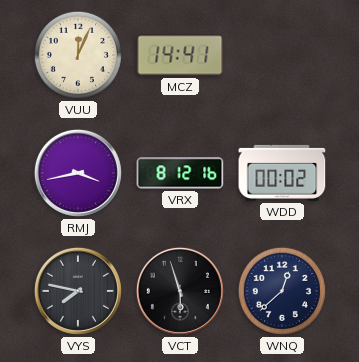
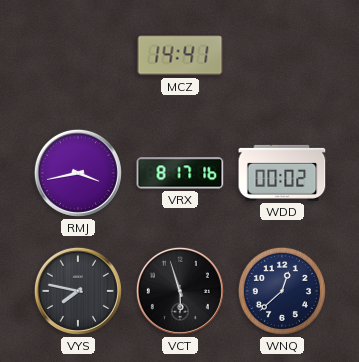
VUU: 12:04 -> none (78, 55)
VRX: 8:12 -> 8:17 (180, 173)
